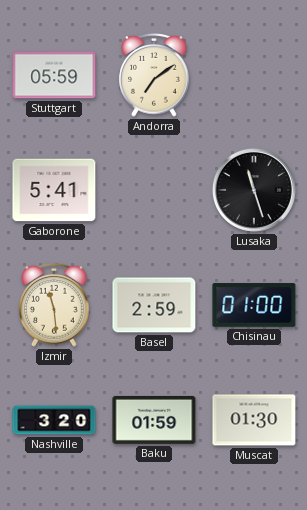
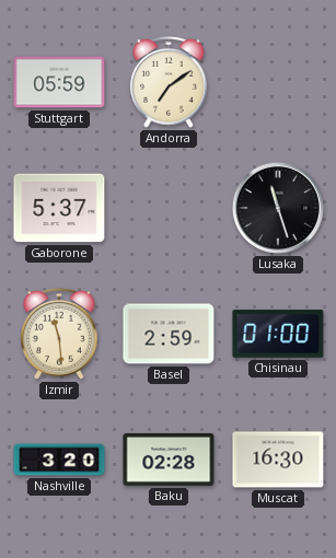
Gaborone: 5:41 -> 5:37 (59, 208)
Baku: 01:59 -> 02:28 (169, 460)
Muscat: 01:30 -> 16:30 (278, 460)
